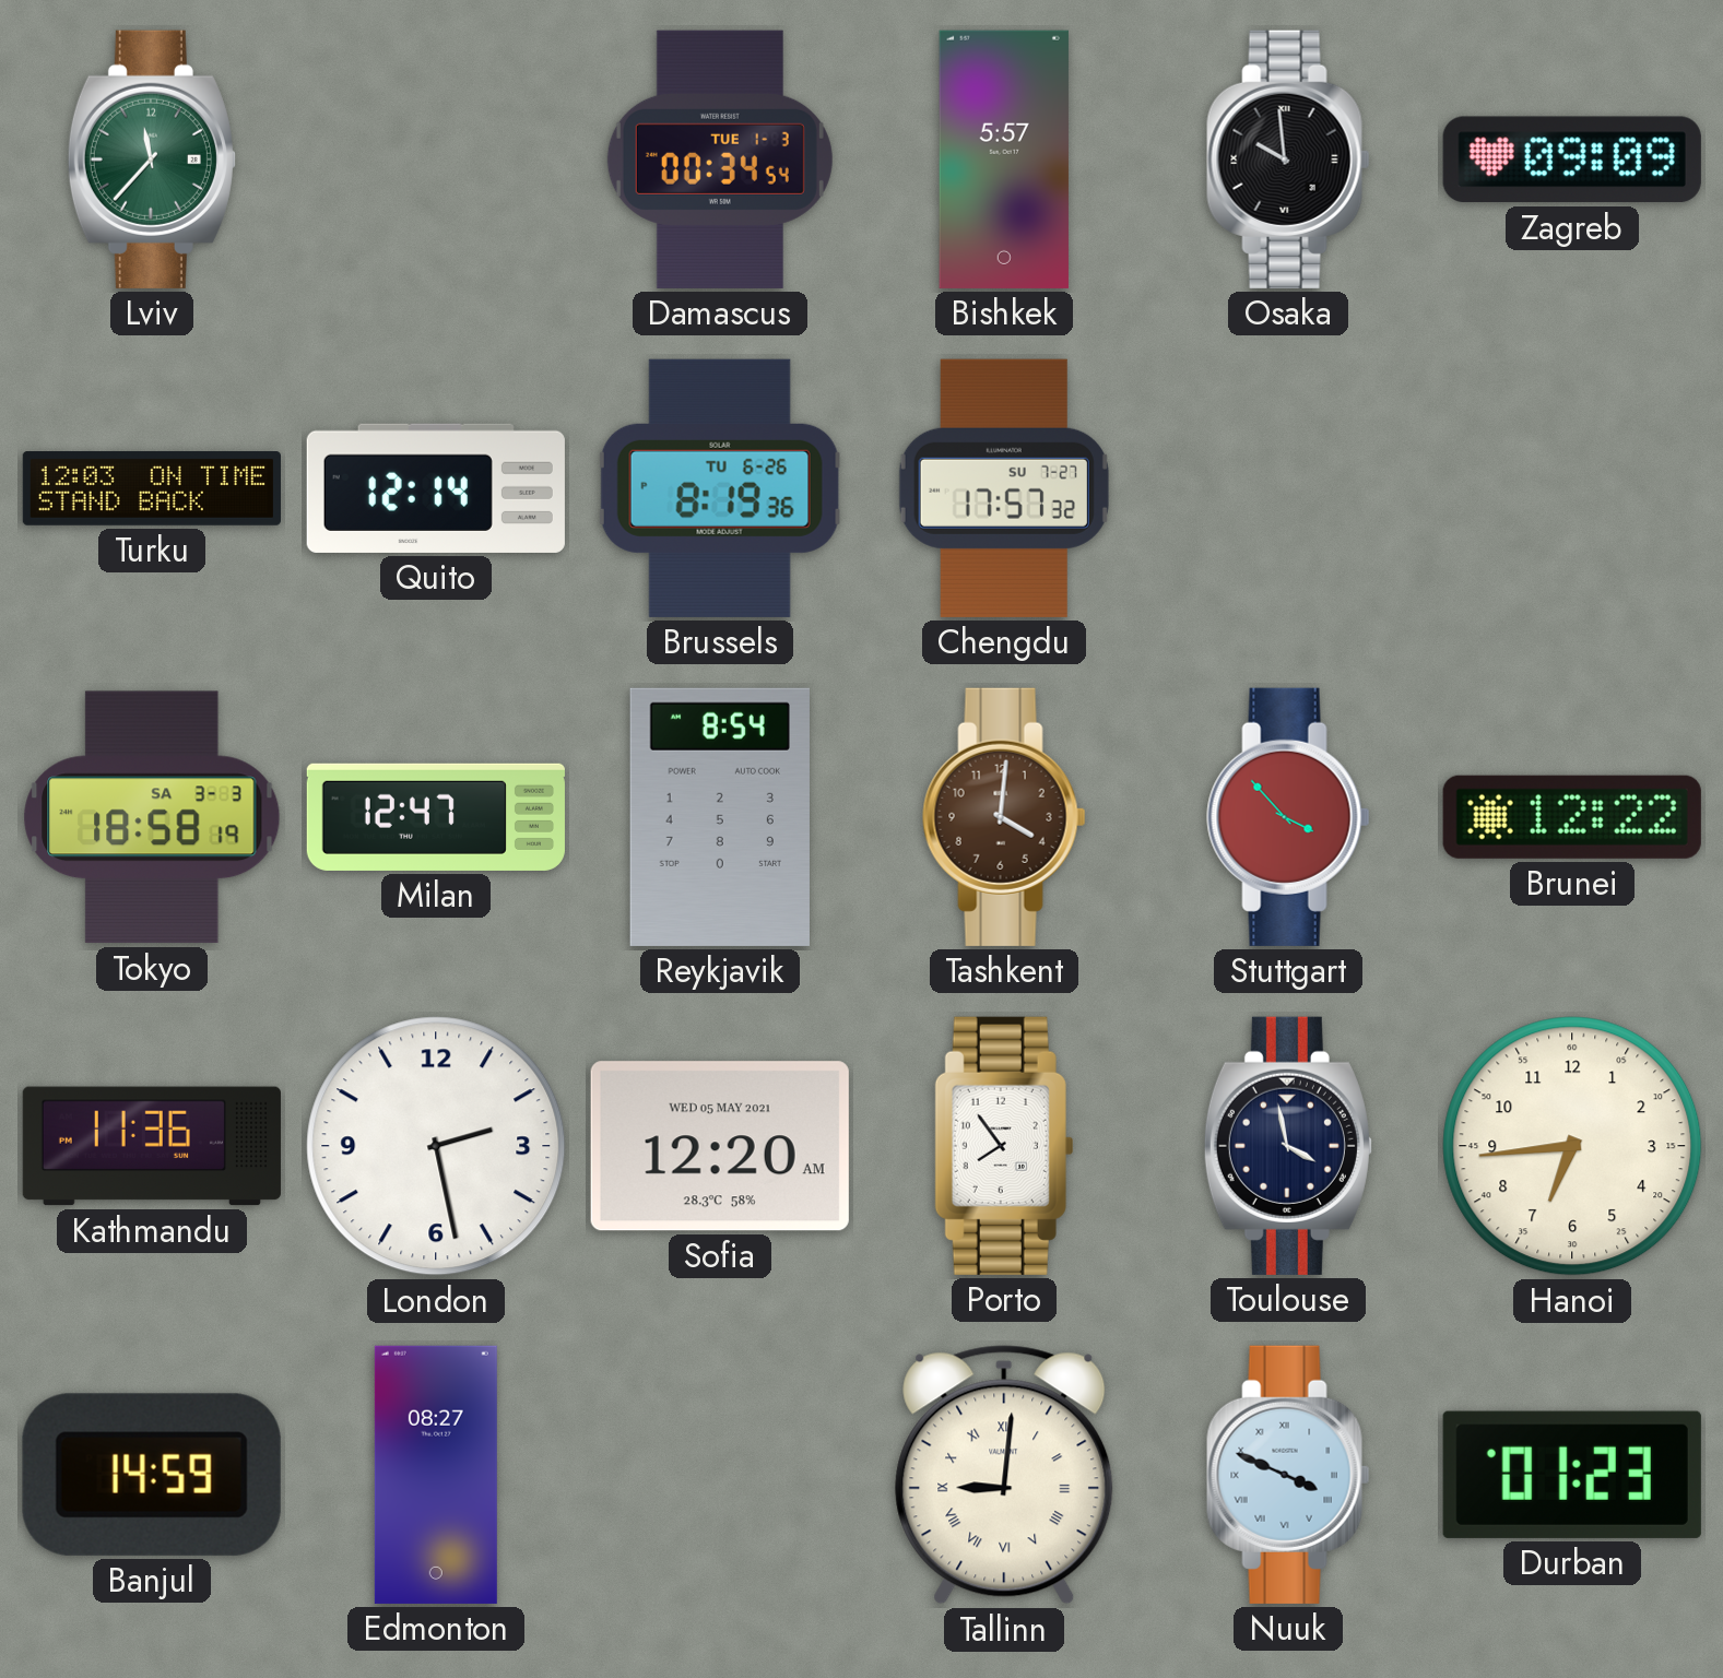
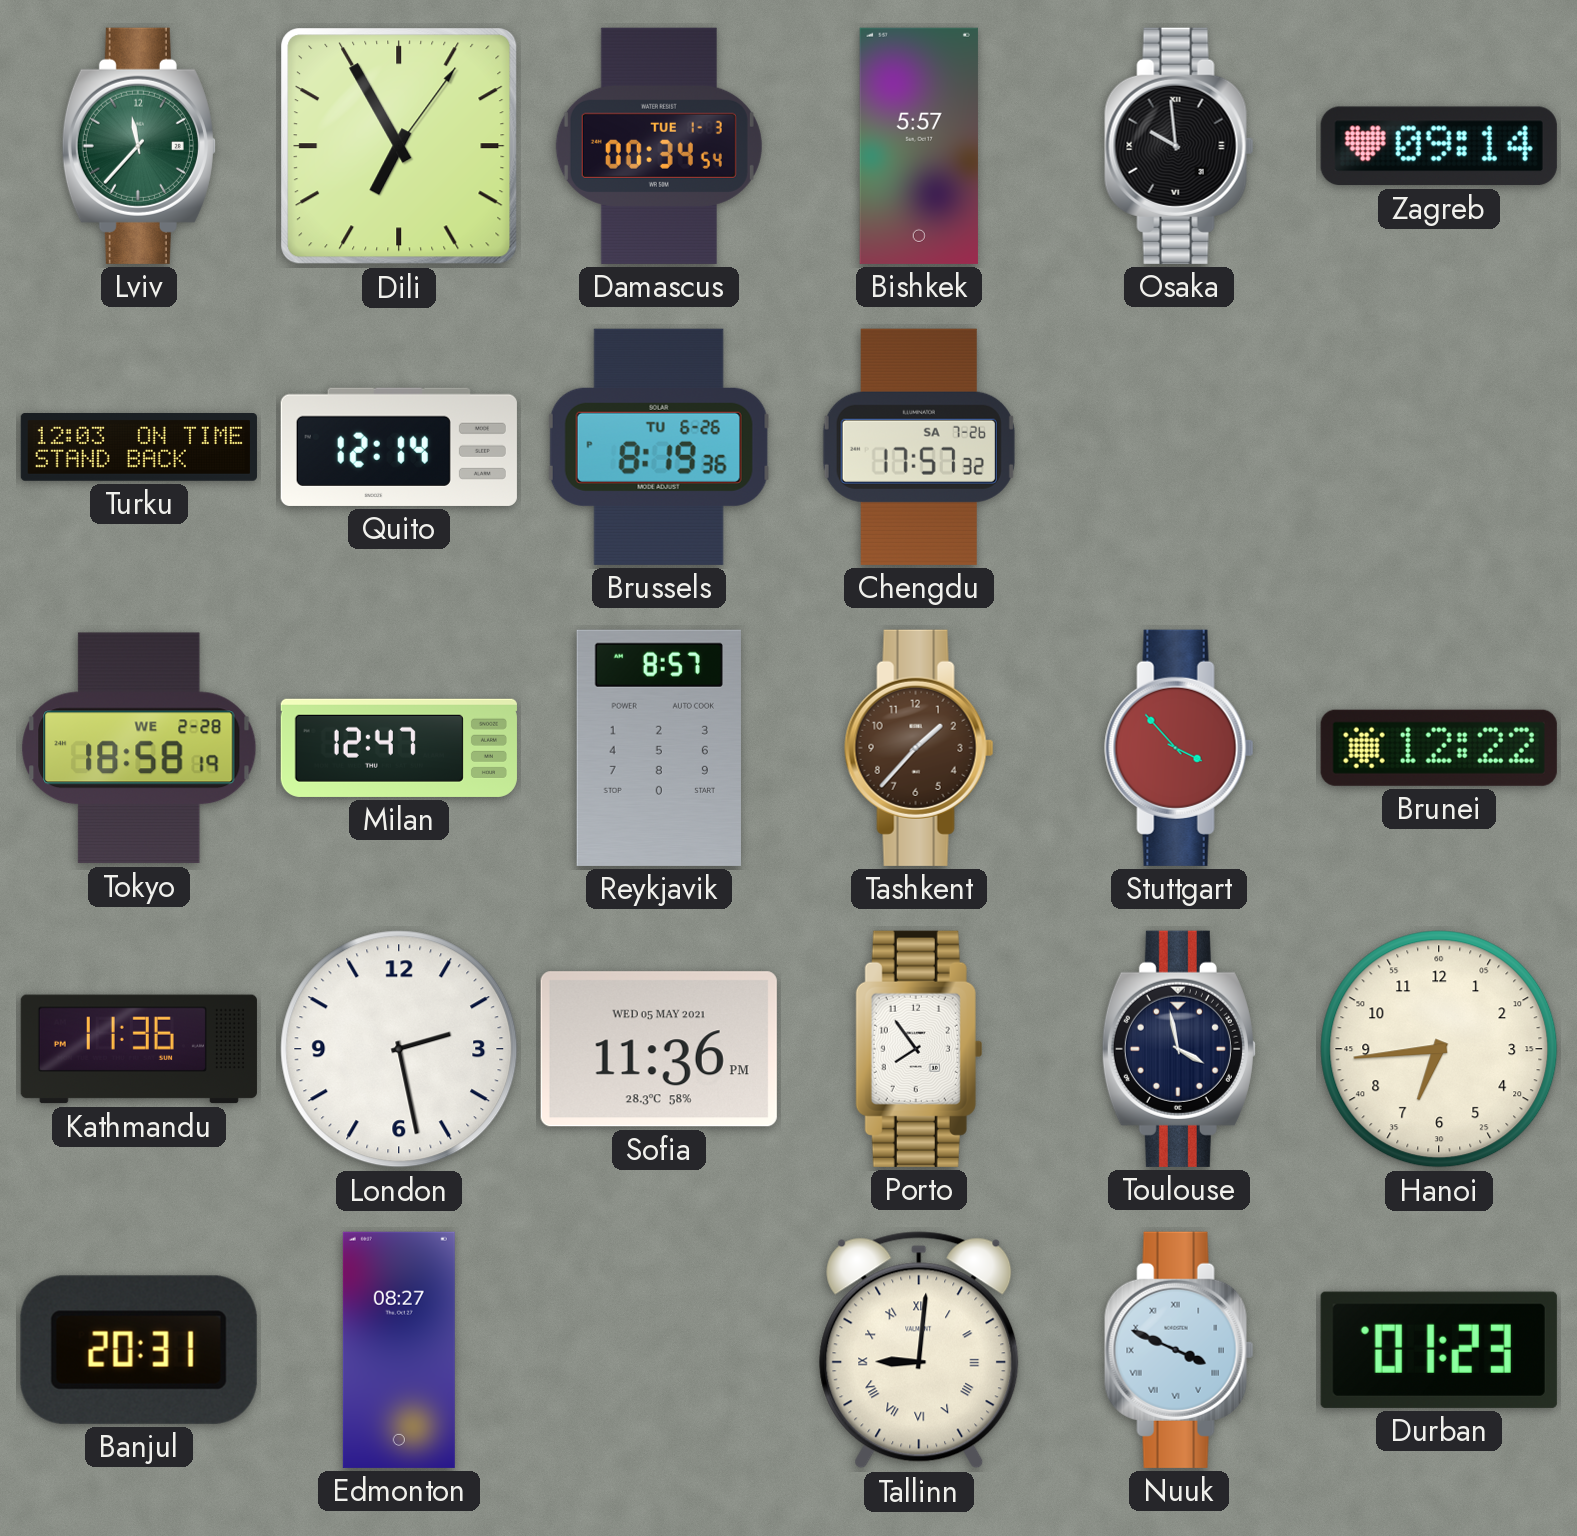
Dili: none -> 6:55 (399, 146)
Zagreb: 09:09 -> 09:14 (1439, 146)
Chengdu date: SU 7-27 -> SA 7-26 (919, 447)
Tokyo date: SA 3-3 -> WE 2-28 (139, 748)
Reykjavik: 8:54 -> 8:57 (659, 748)
Tashkent: 4:01 -> 1:37 (919, 748)
Sofia: 12:20 -> 11:36 (659, 1049)
Banjul: 14:59 -> 20:31 (139, 1350)
